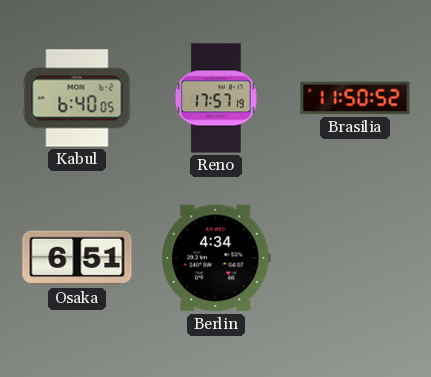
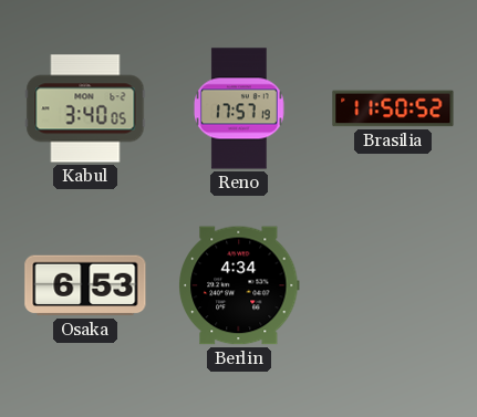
Kabul: 6:40 -> 3:40 (85, 108)
Osaka: 6:51 -> 6:53 (85, 285)
